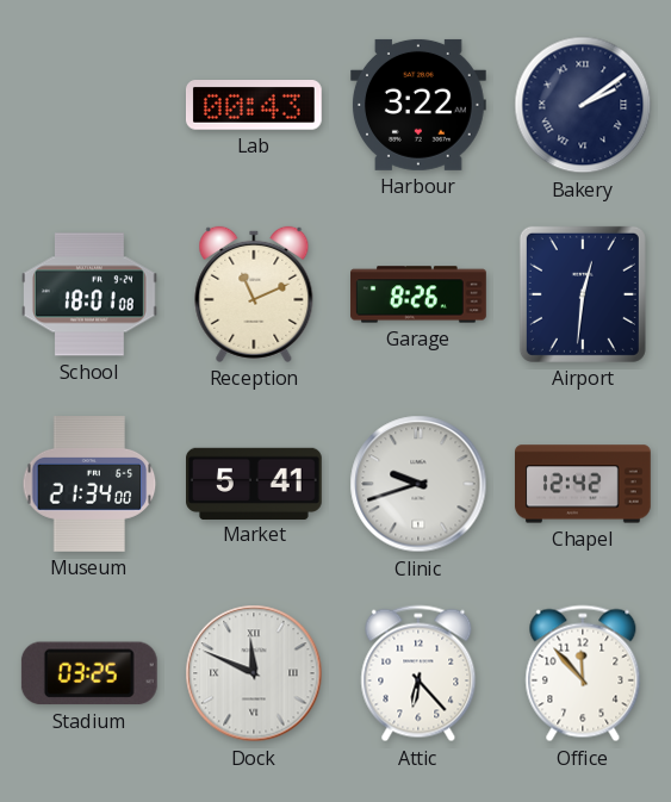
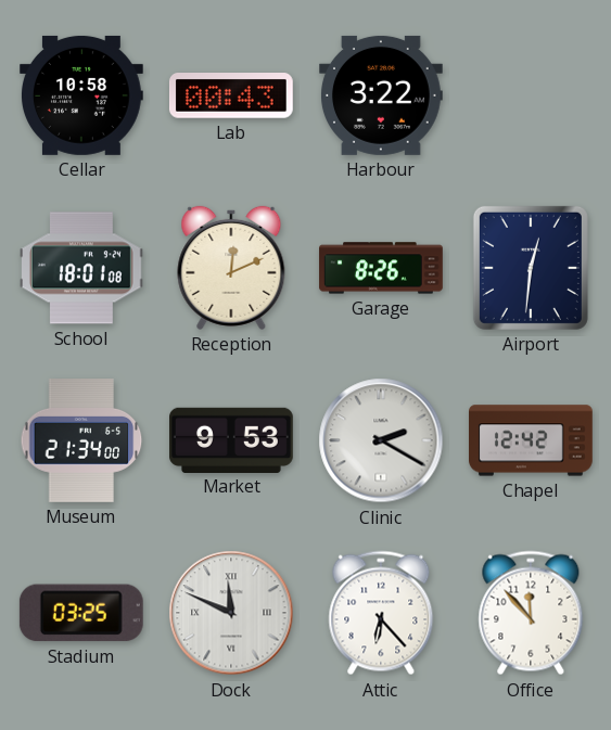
Cellar: none -> 10:58 (82, 95)
Bakery: 2:09 -> none (583, 105)
Reception: 11:11 -> 12:11 (231, 268)
Market: 5:41 -> 9:53 (232, 439)
Clinic: 9:42 -> 2:20 (381, 440)
